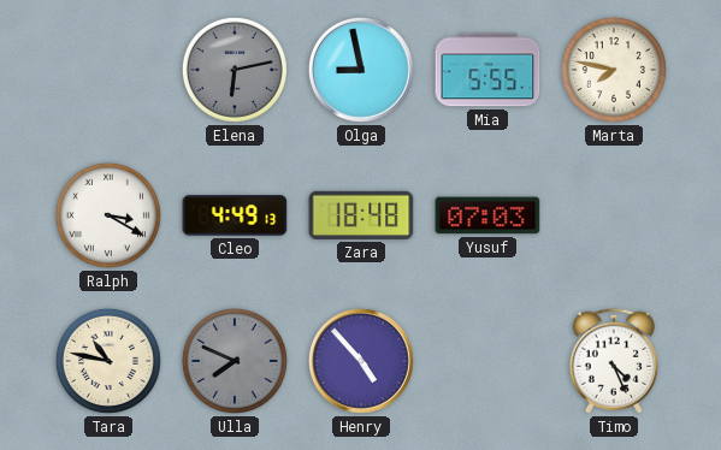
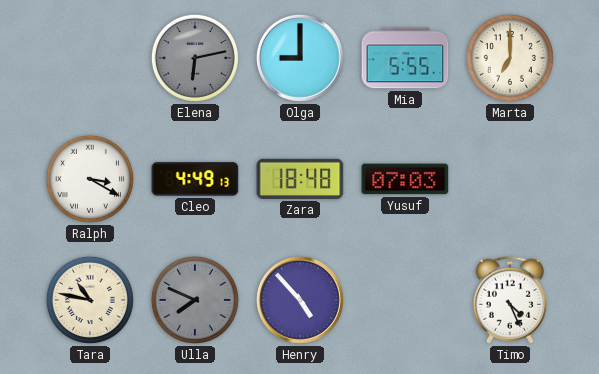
Olga: 8:58 -> 9:00 (300, 58)
Marta: 7:47 -> 7:00 (510, 58)
